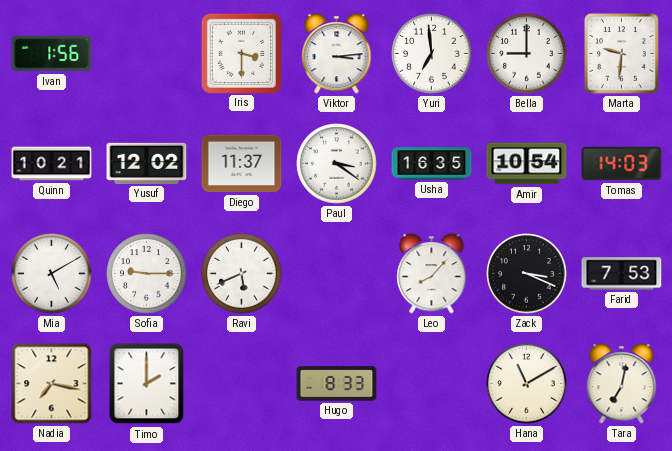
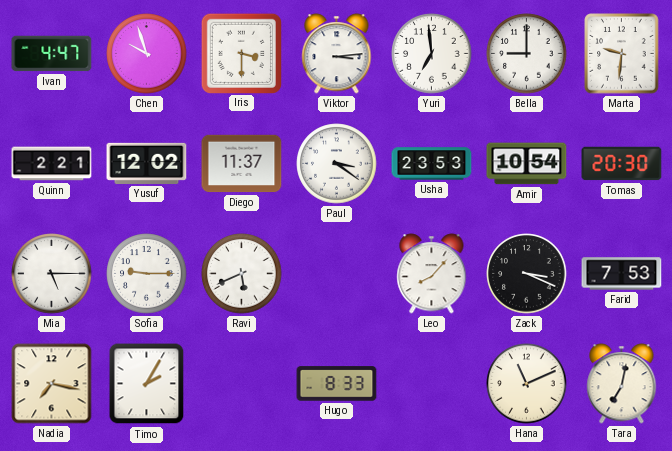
Ivan: 1:56 -> 4:47 (52, 54)
Chen: none -> 9:57 (147, 54)
Quinn: 10:21 -> 2:21 (52, 164)
Usha: 16:35 -> 23:53 (432, 164)
Tomas: 14:03 -> 20:30 (622, 164)
Mia: 5:10 -> 5:15 (52, 274)
Timo: 2:00 -> 2:05 (147, 384)
Hana: 11:10 -> 11:11 (527, 384)
